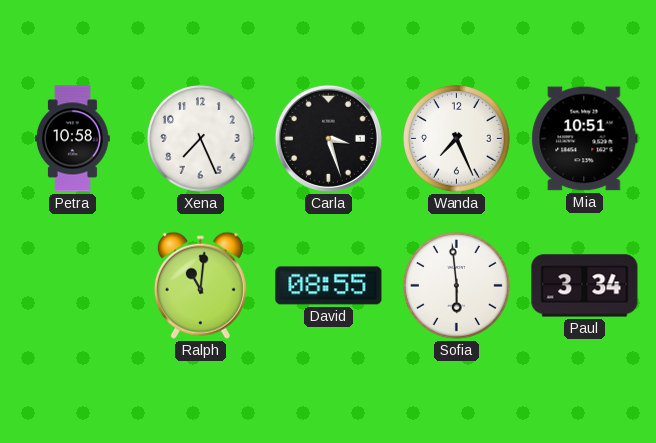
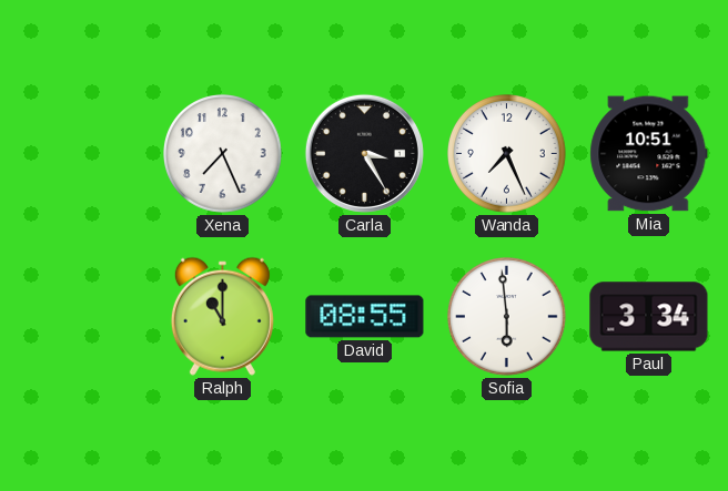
Petra: 10:58 -> none (73, 139)
Carla: 3:27 -> 3:25 (364, 153)
Ralph: 11:01 -> 11:00 (222, 316)
